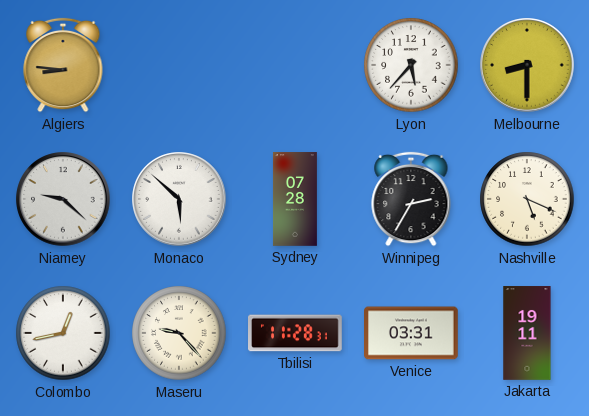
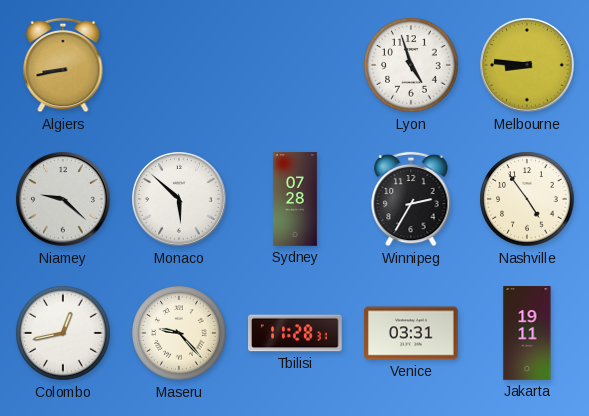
Algiers: 8:46 -> 8:43 (63, 65)
Lyon: 5:37 -> 4:57 (411, 65)
Melbourne: 8:30 -> 8:46 (527, 65)
Nashville: 5:19 -> 4:54 (527, 199)
